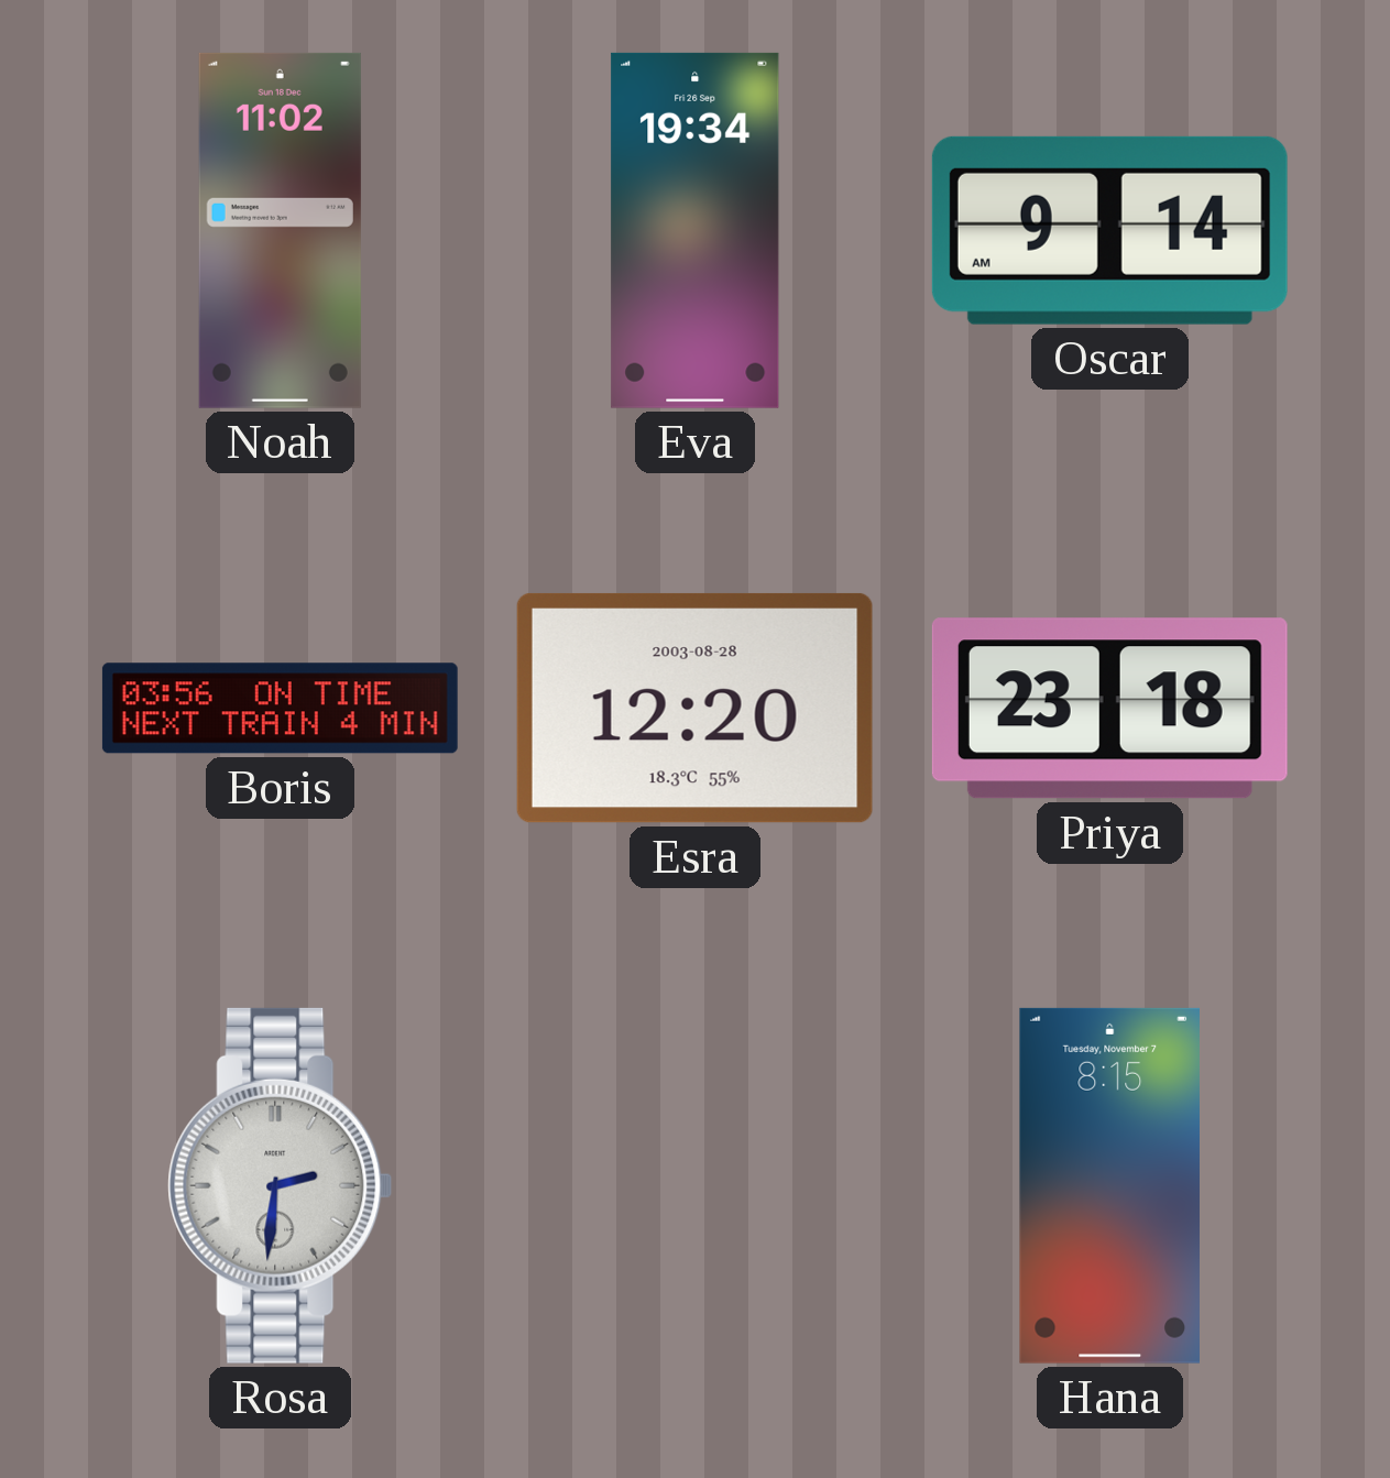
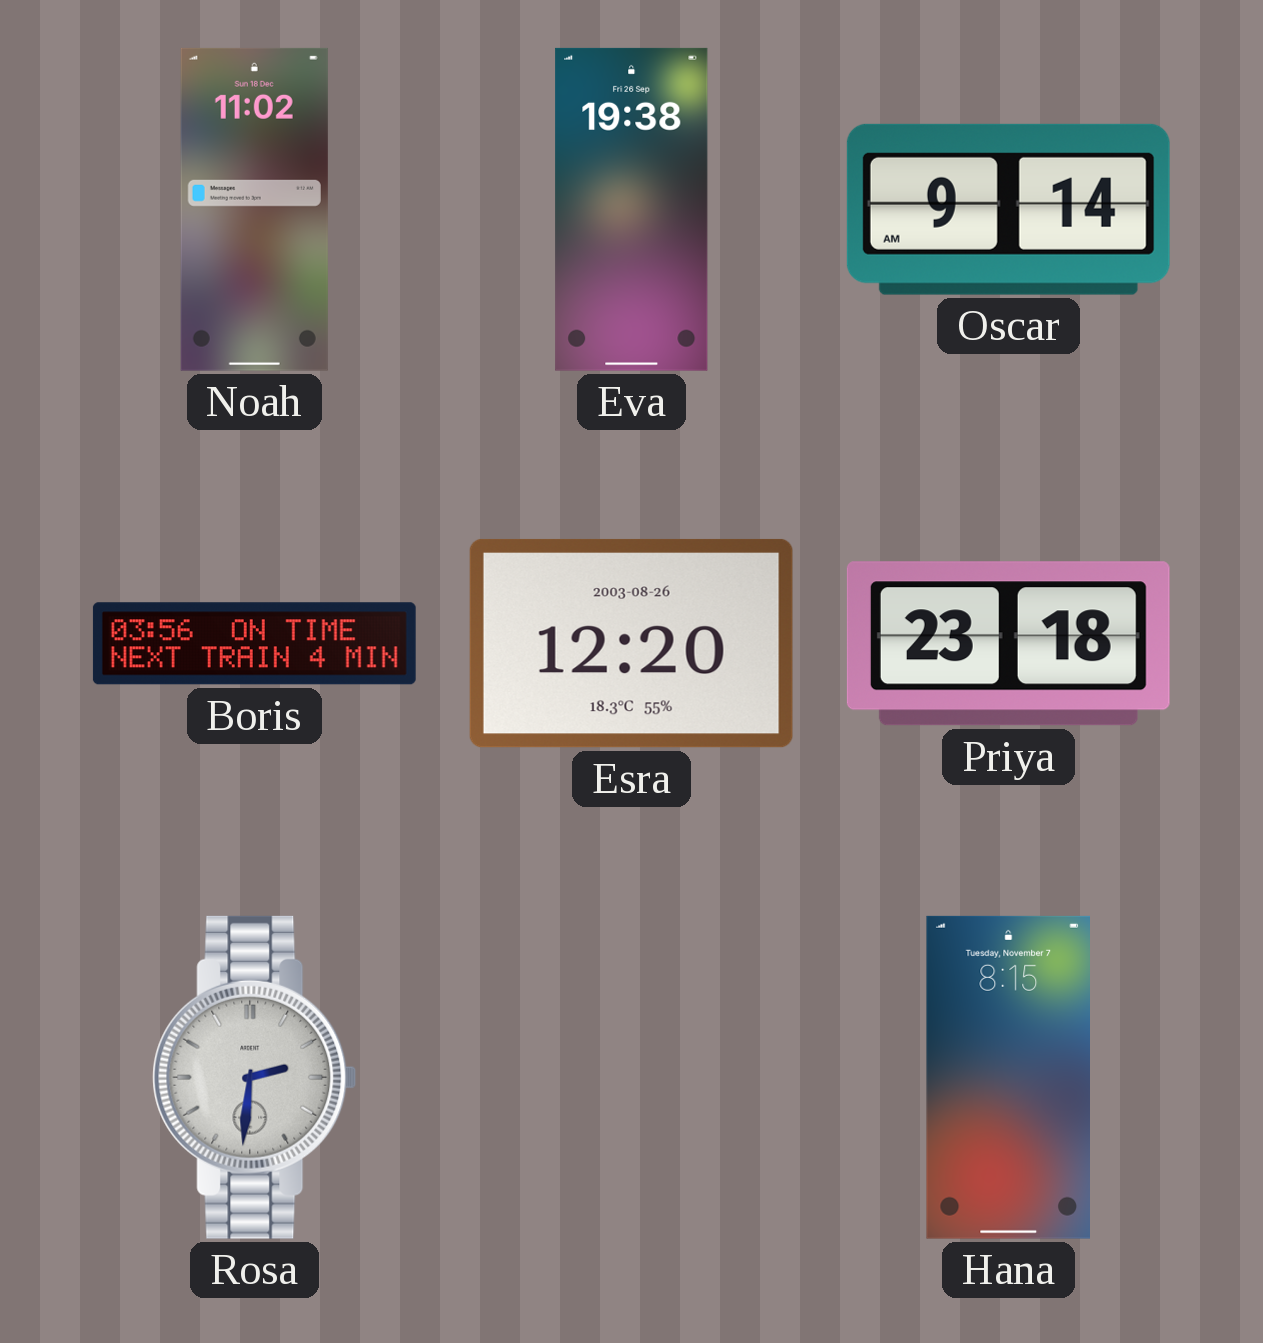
Eva: 19:34 -> 19:38 (632, 209)
Esra date: 2003-08-28 -> 2003-08-26 (631, 643)
